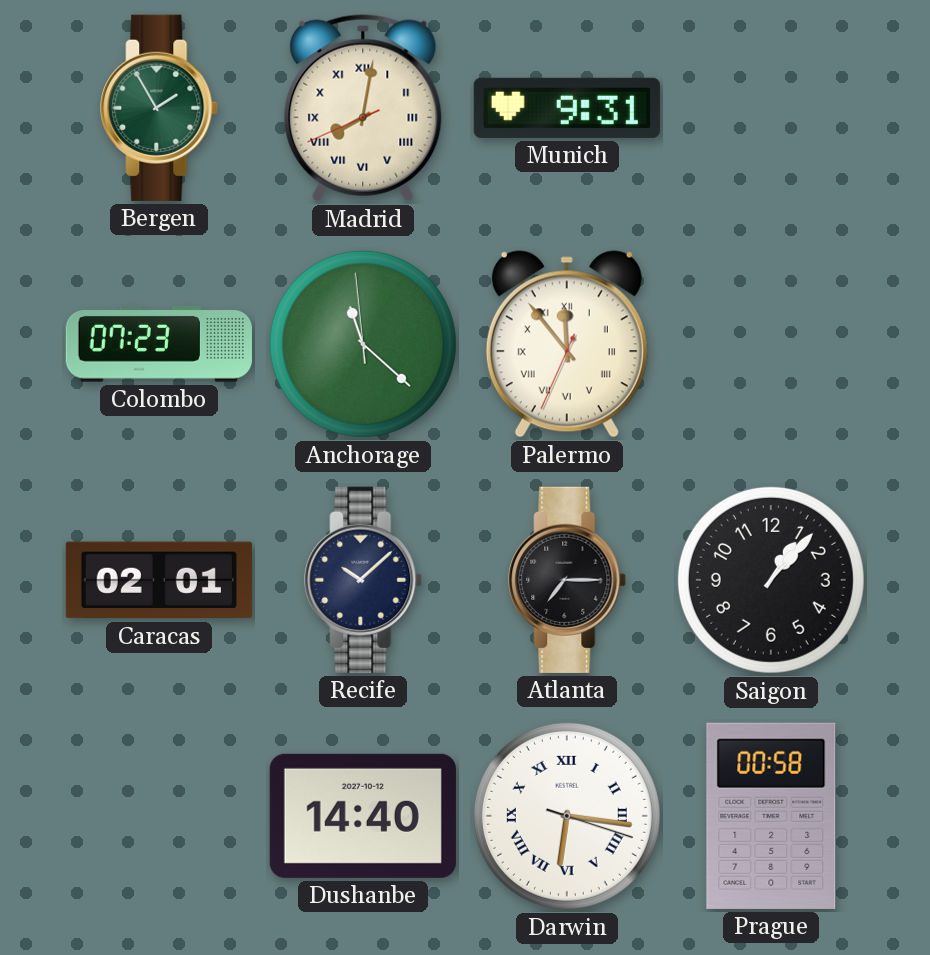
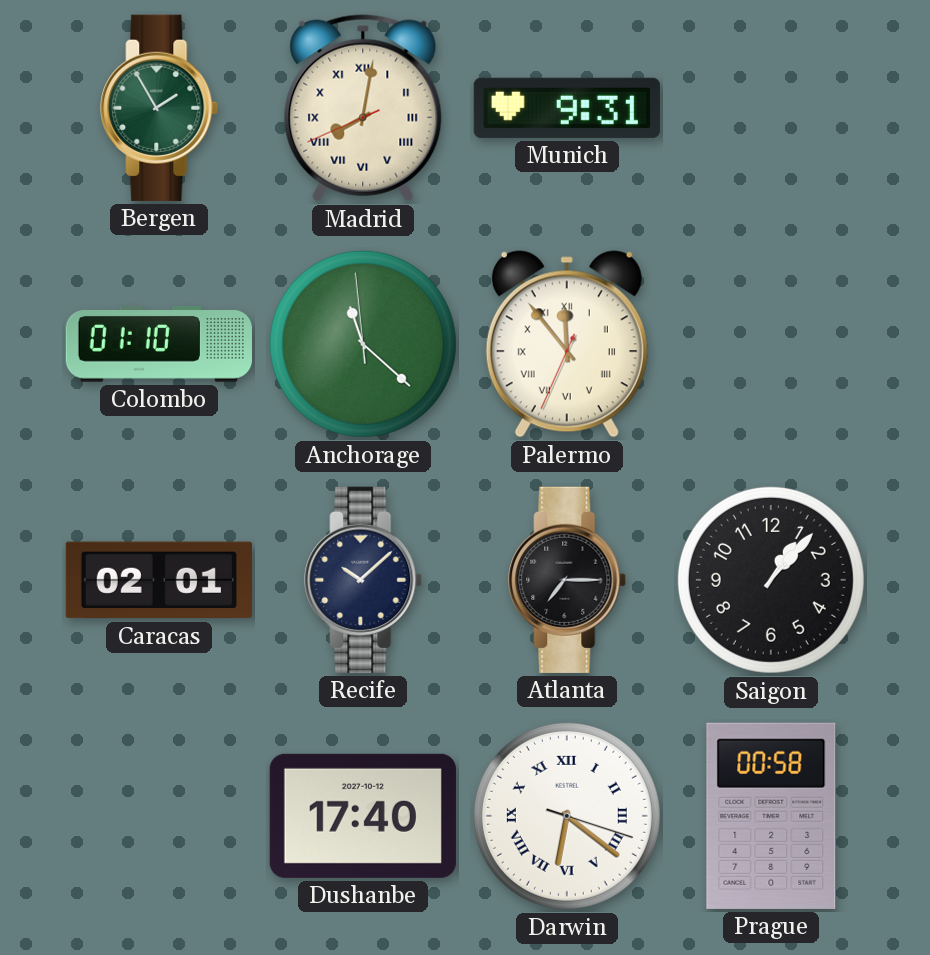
Colombo: 07:23 -> 01:10 (159, 344)
Dushanbe: 14:40 -> 17:40 (363, 816)
Darwin: 6:16 -> 6:21 (567, 816)
